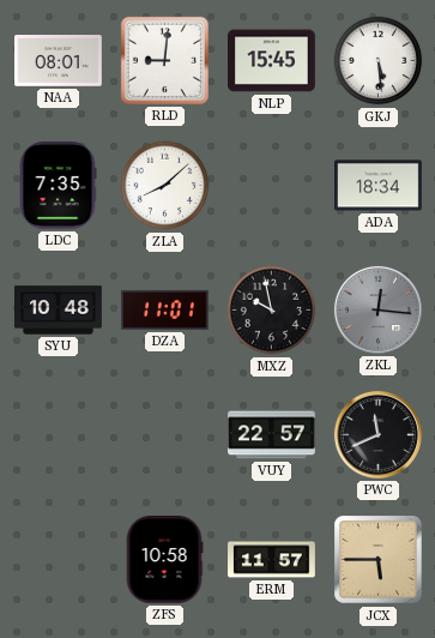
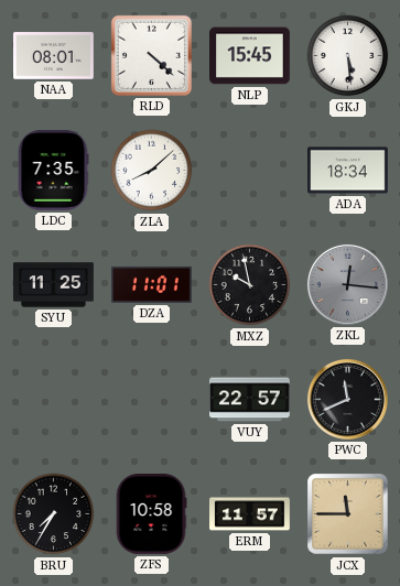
RLD: 9:01 -> 4:22 (151, 55)
SYU: 10:48 -> 11:25 (54, 285)
BRU: none -> 7:35 (54, 514)
JCX: 5:45 -> 11:45 (348, 514)
